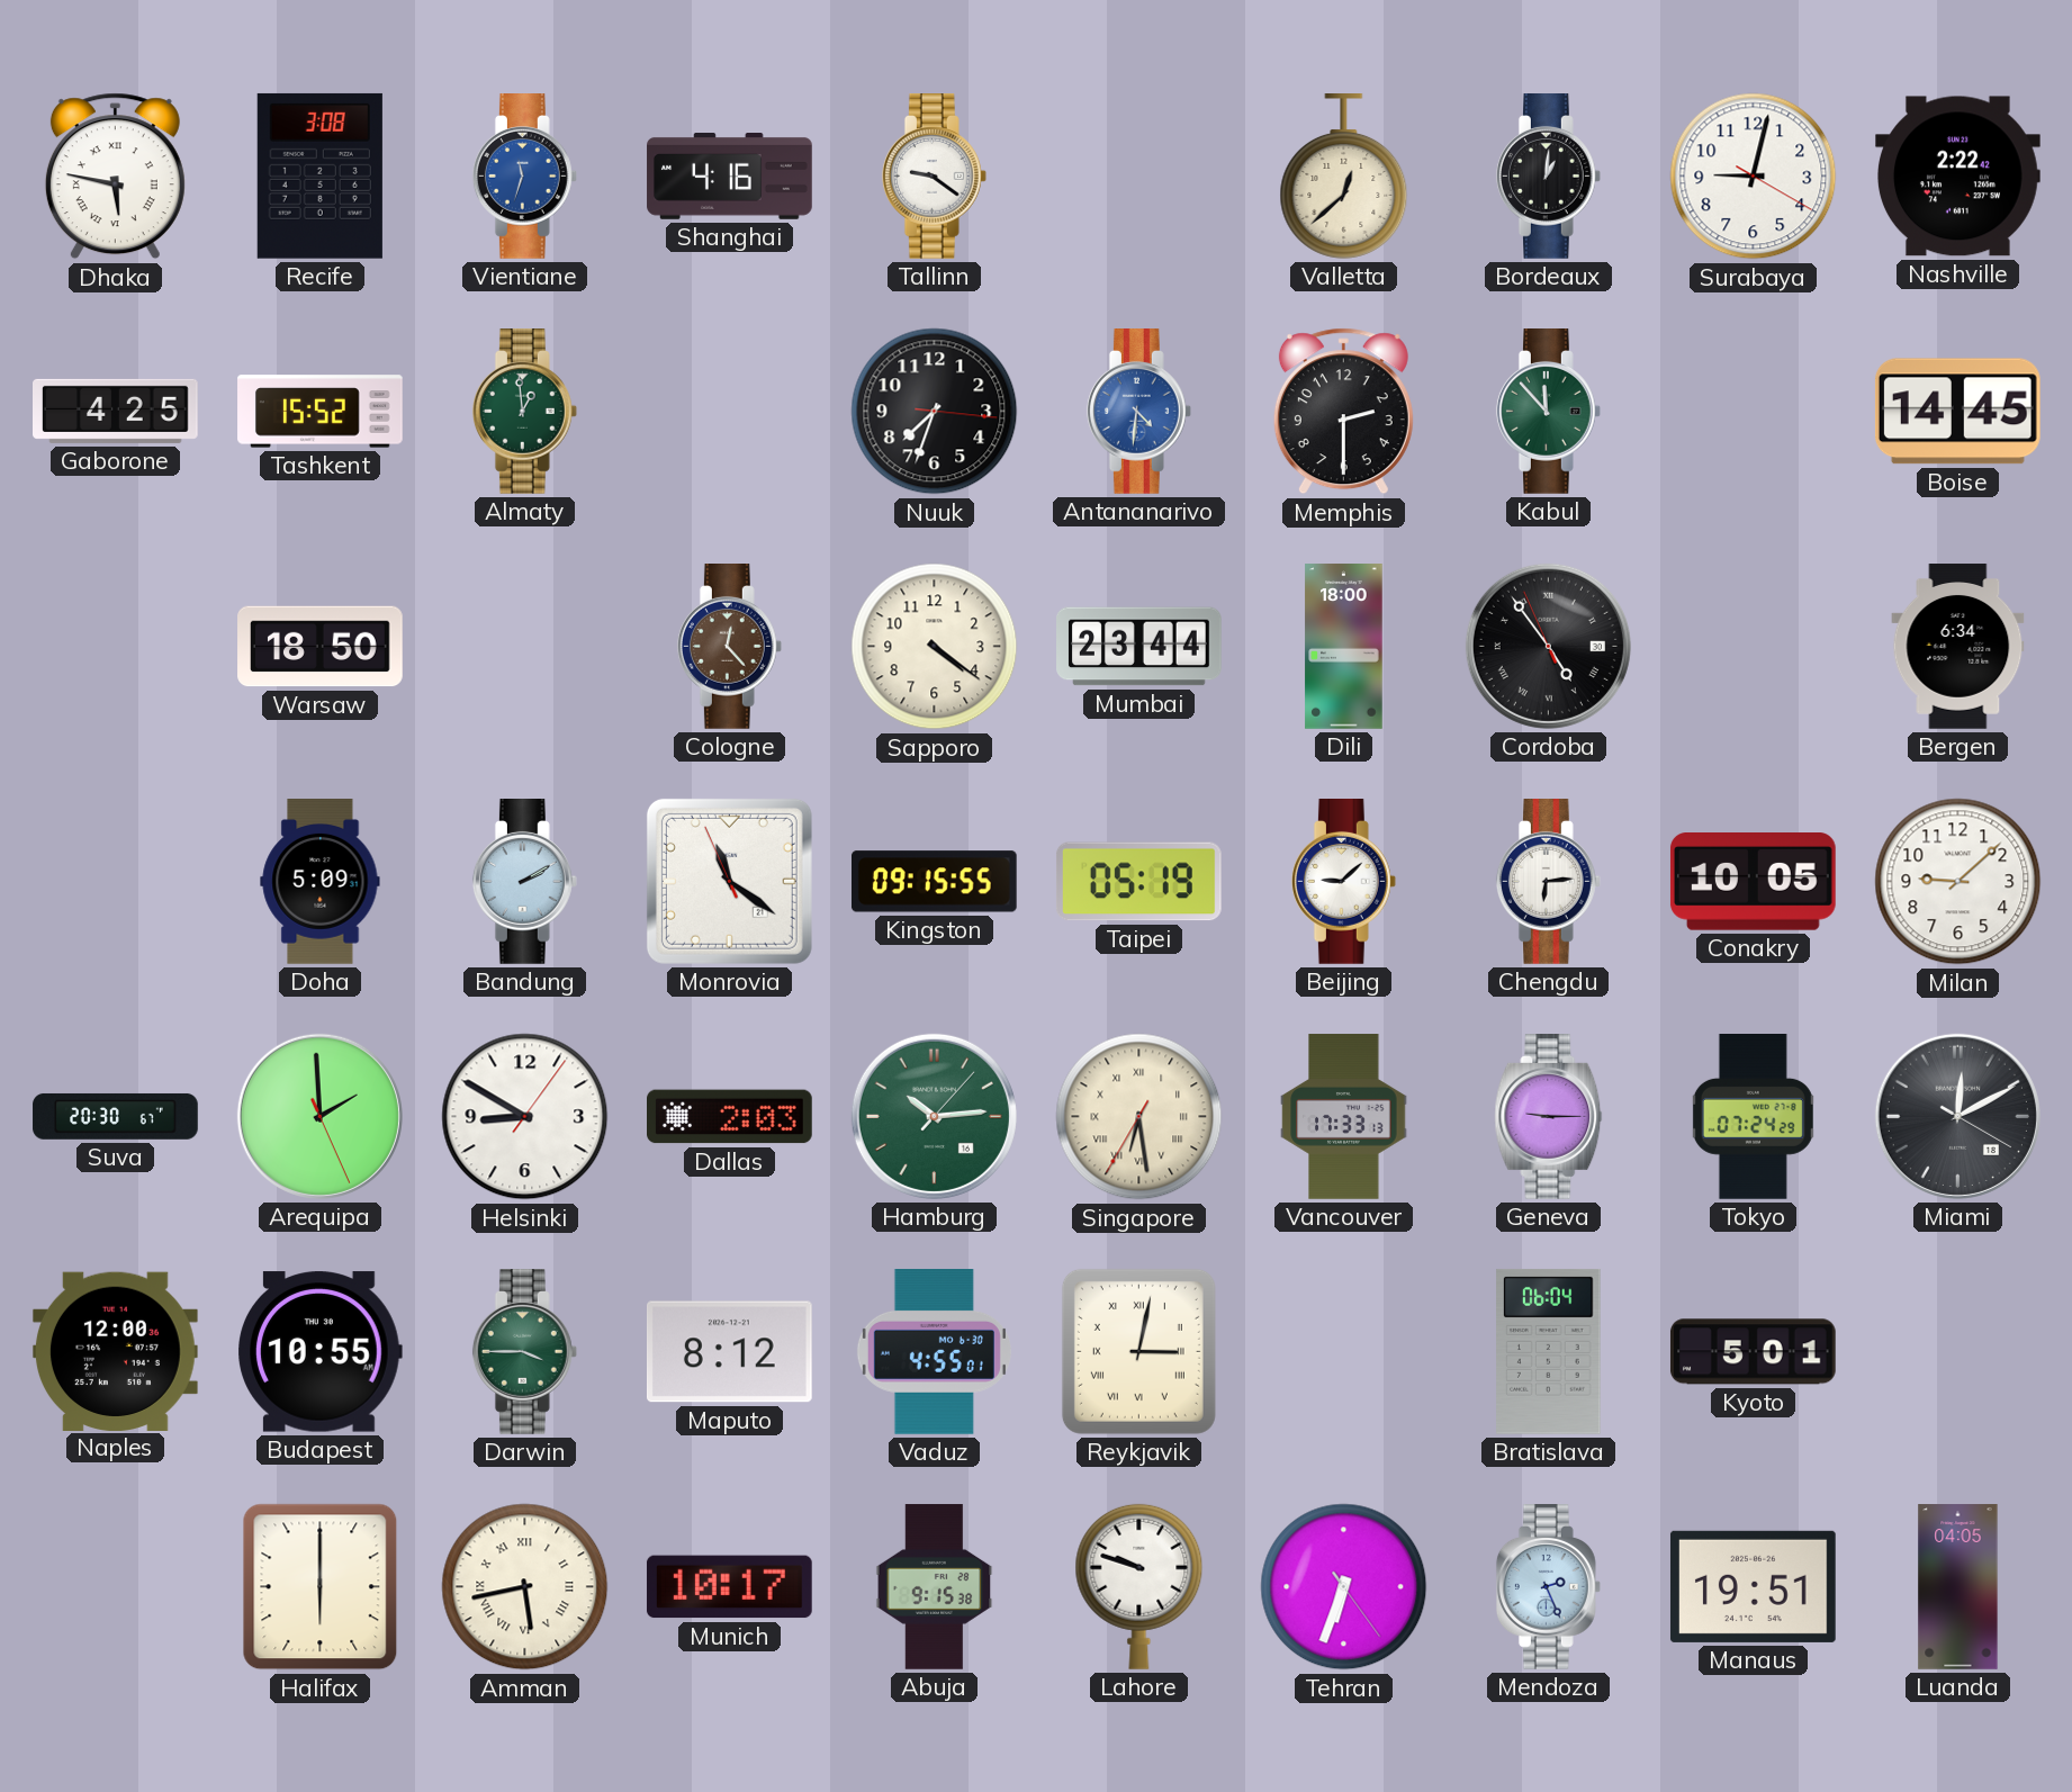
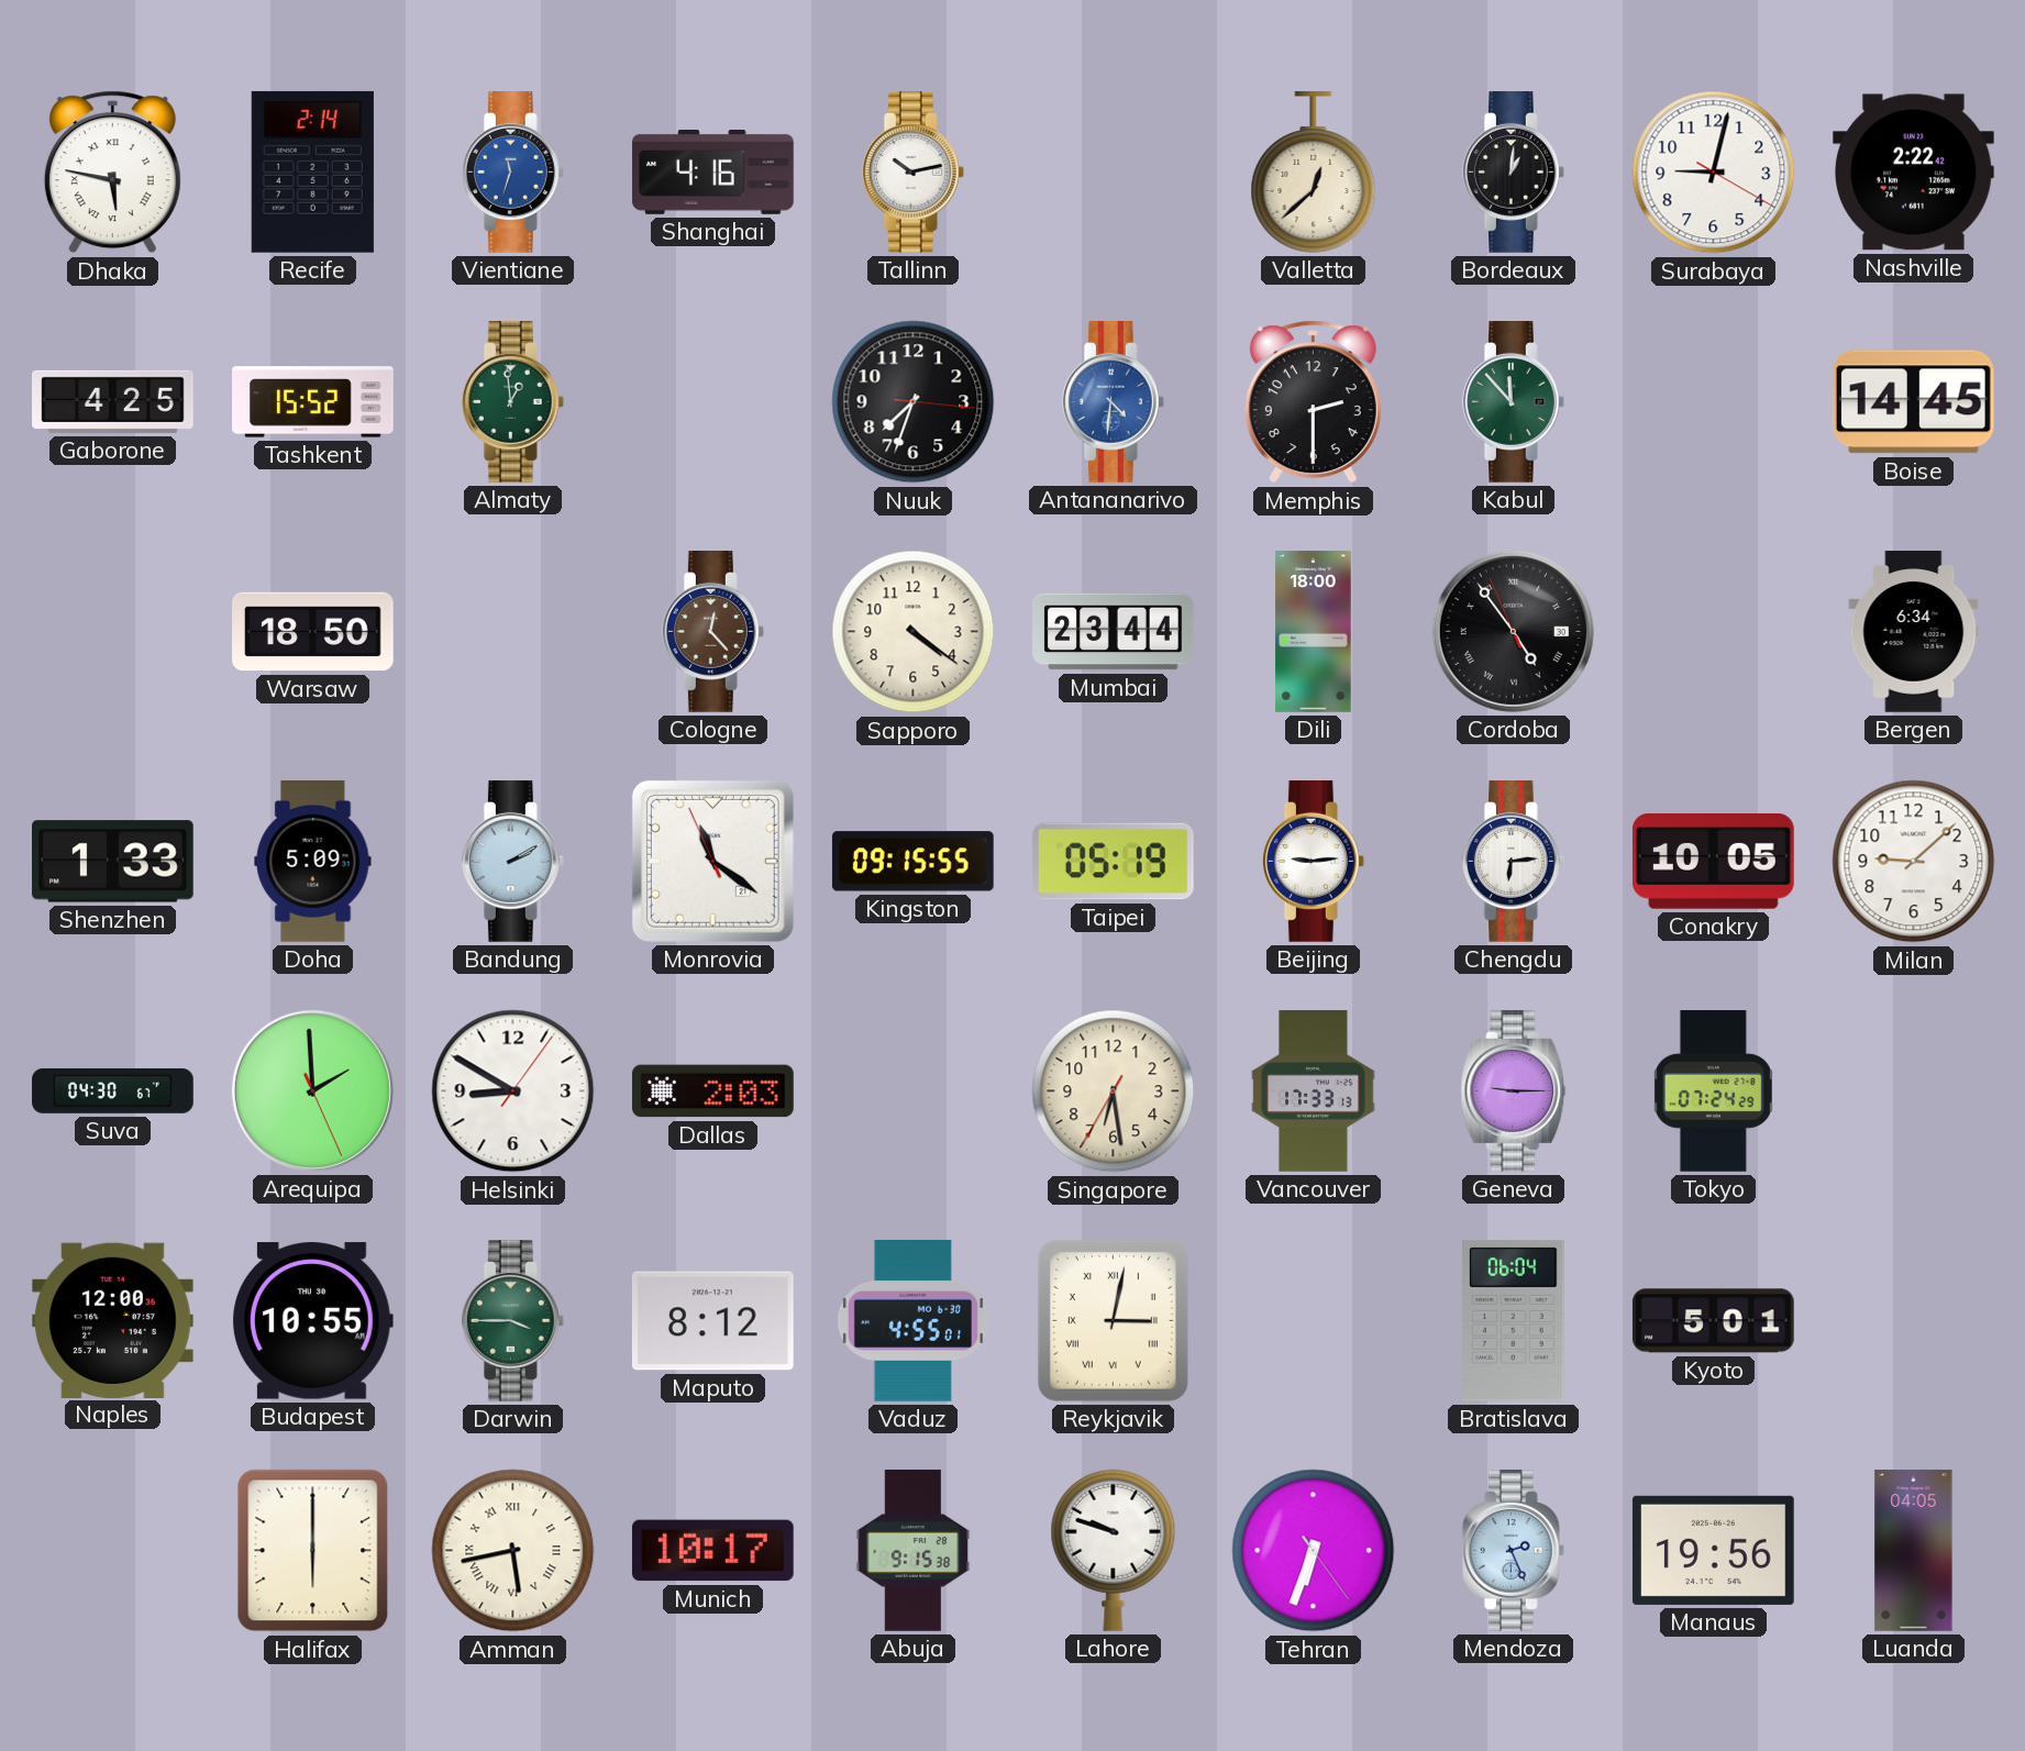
Recife: 3:08 -> 2:14 (312, 171)
Tallinn: 9:21 -> 10:13 (912, 173)
Shenzhen: none -> 1:33 (113, 862)
Beijing: 9:08 -> 9:14 (1313, 862)
Suva: 20:30 -> 04:30 (113, 1091)
Hamburg: 10:14 -> none (934, 1116)
Singapore numerals: Roman -> Arabic (1114, 1091)
Miami: 12:10 -> none (1957, 1116)
Manaus: 19:51 -> 19:56 (1713, 1550)
